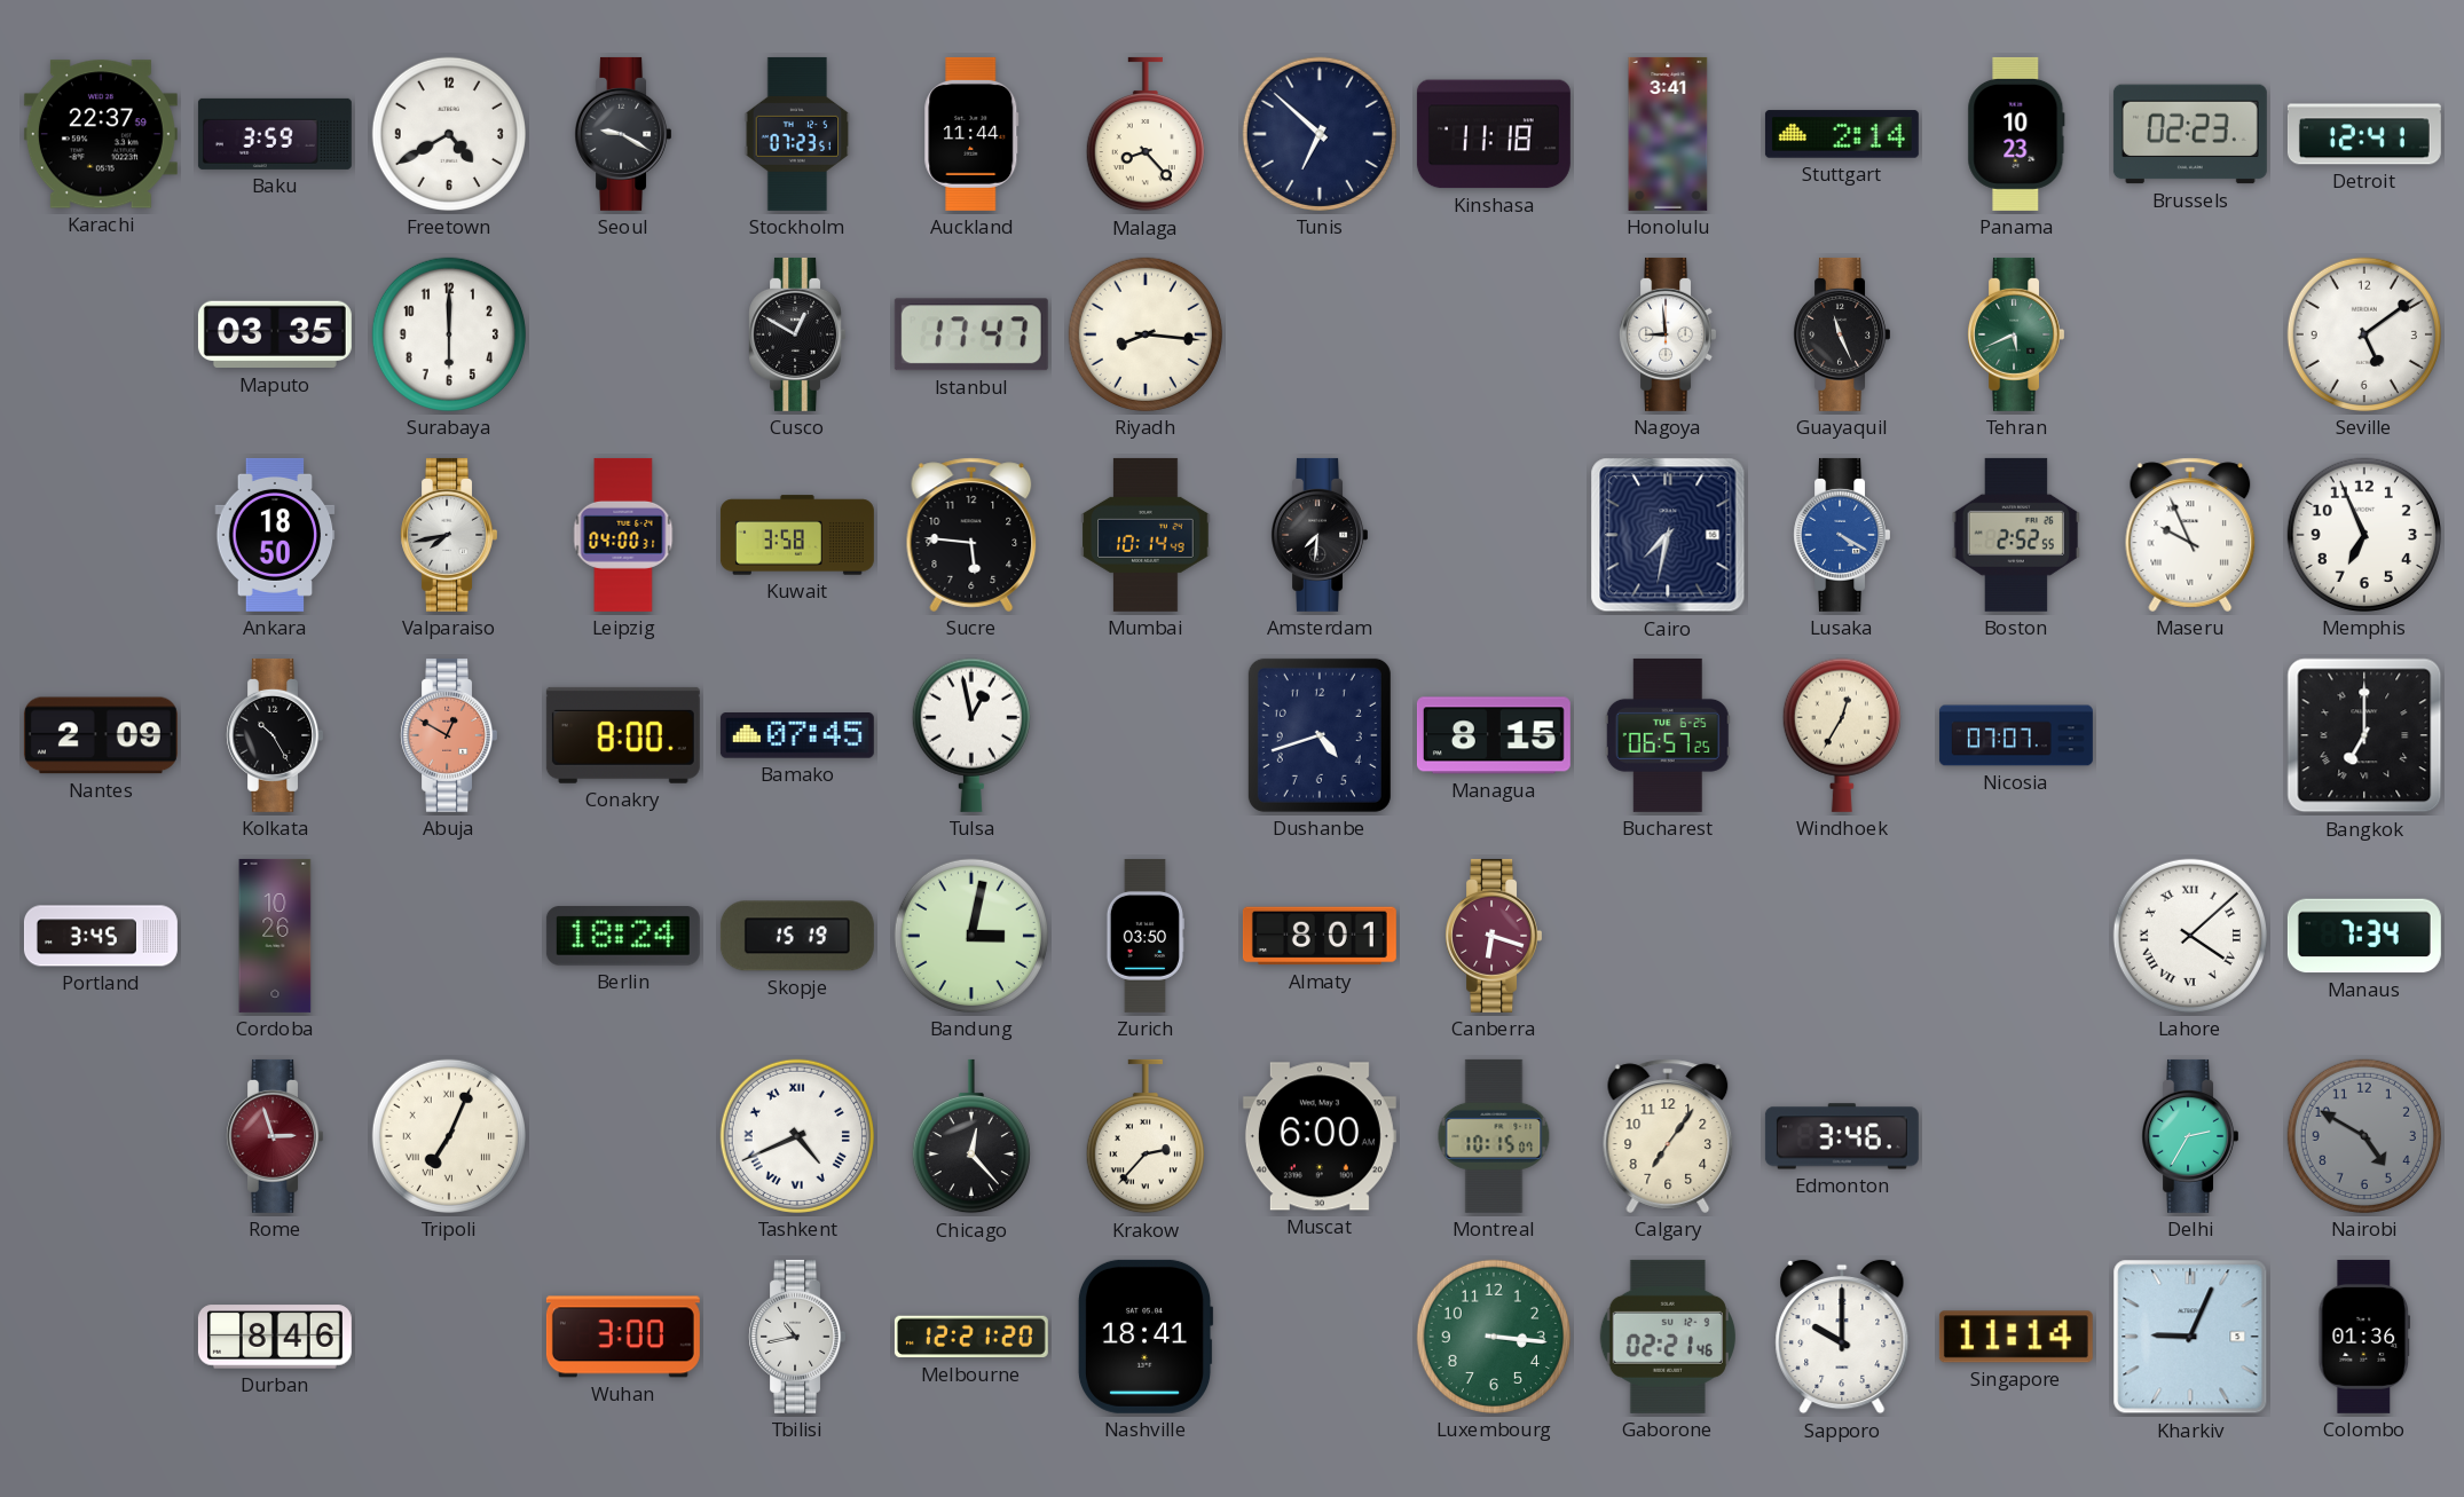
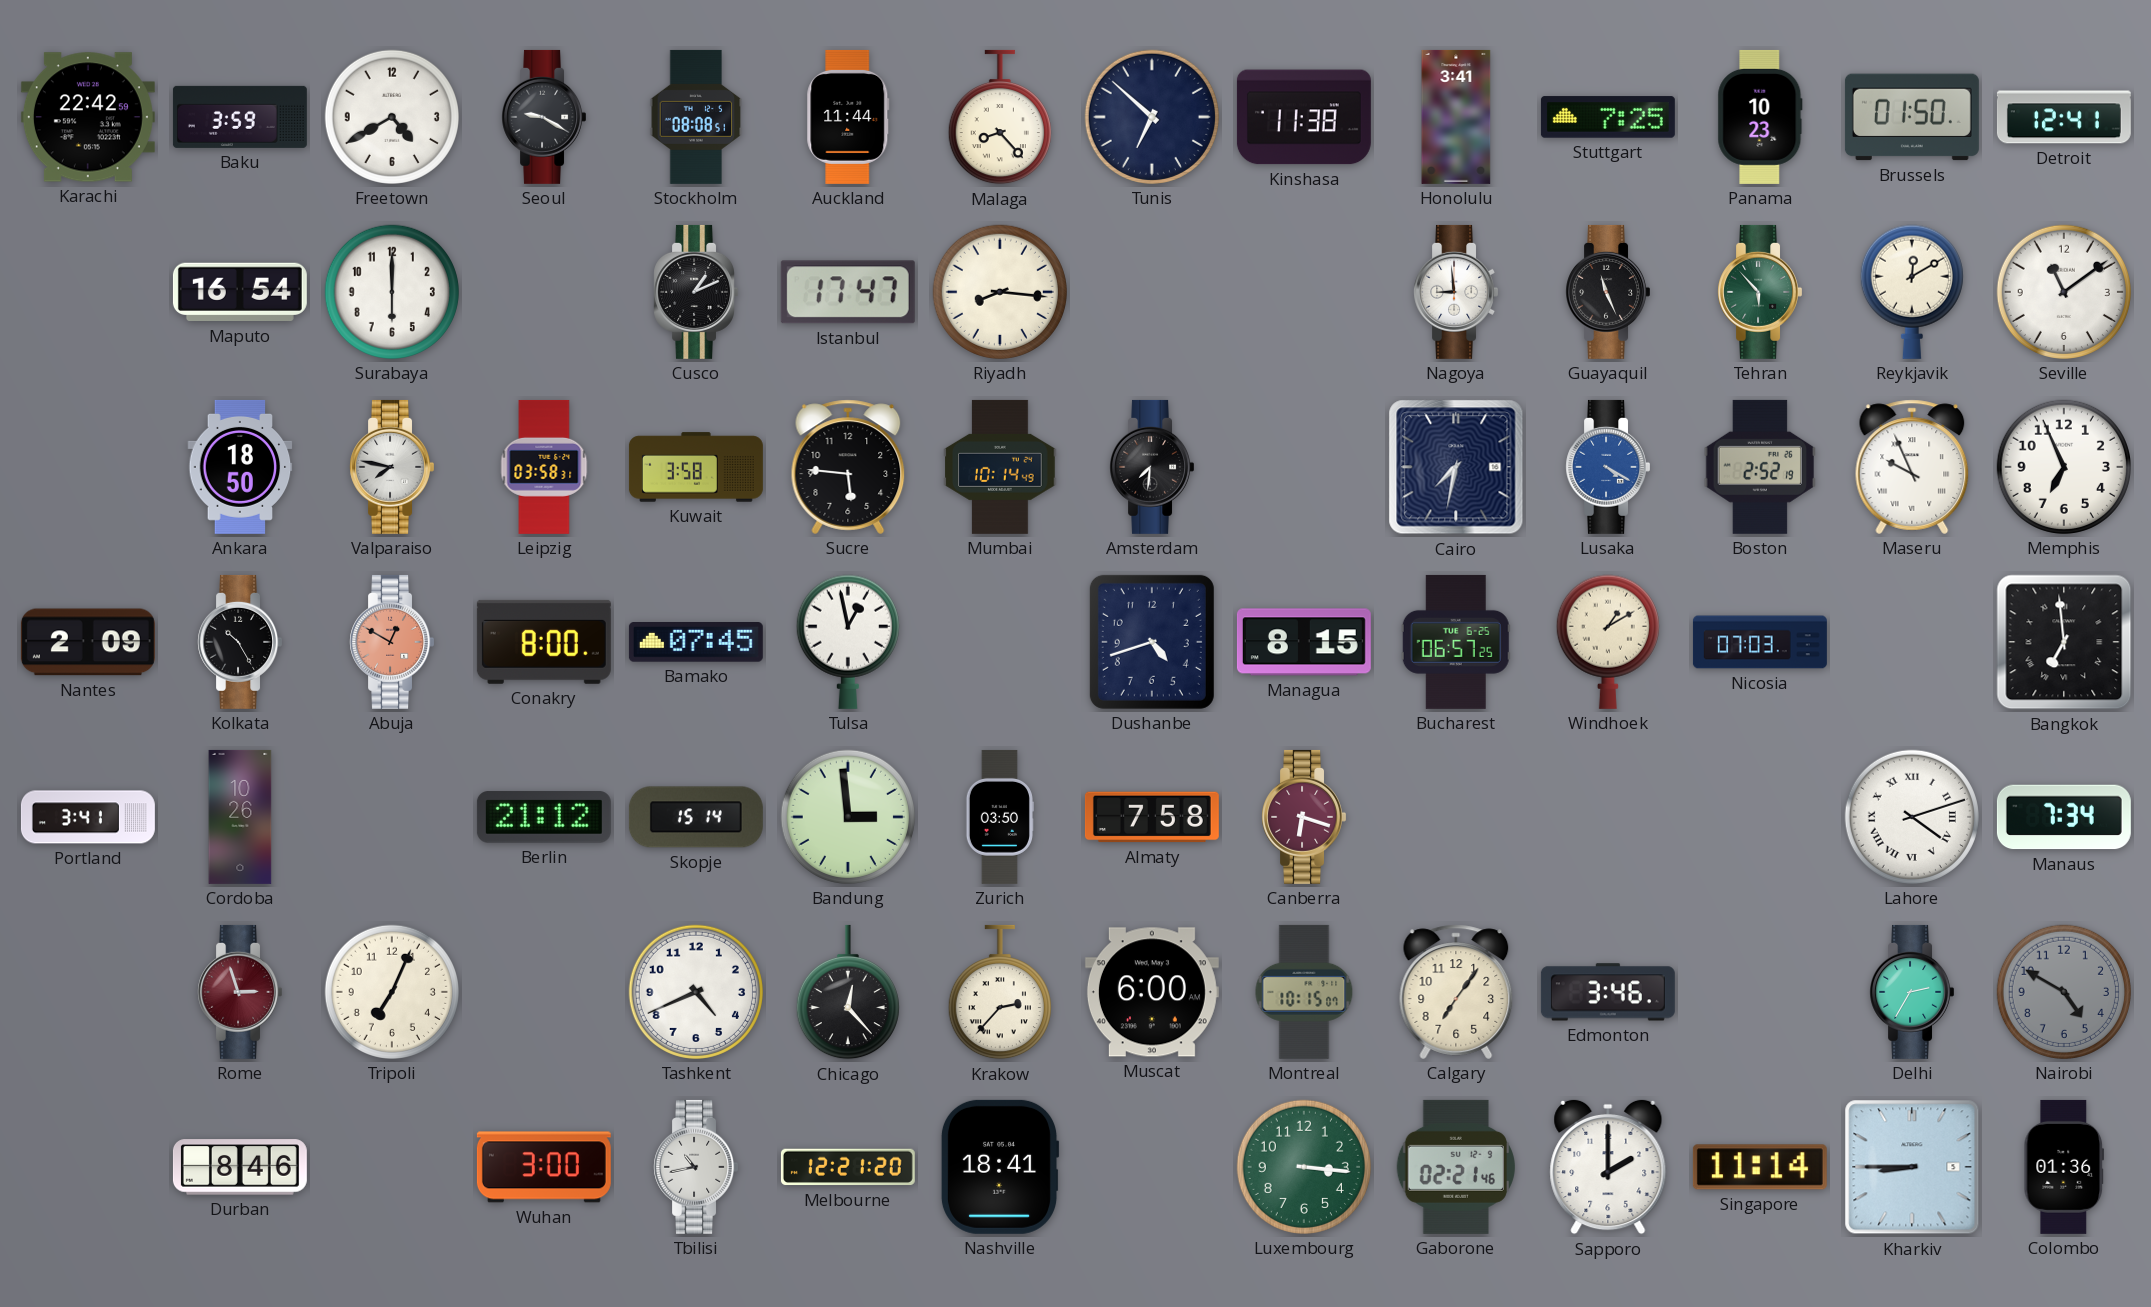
Karachi: 22:37 -> 22:42 (88, 117)
Stockholm: 07:23 -> 08:08 (696, 117)
Kinshasa: 11:18 -> 11:38 (1304, 117)
Stuttgart: 2:14 -> 7:25 (1608, 117)
Brussels: 02:23 -> 01:50 (1912, 117)
Maputo: 03:35 -> 16:54 (240, 292)
Cusco: 12:50 -> 1:11 (695, 292)
Tehran: 5:41 -> 5:53 (1759, 292)
Reykjavik: none -> 12:10 (1912, 292)
Seville: 5:09 -> 11:09 (2064, 292)
Valparaiso: 7:43 -> 7:47 (391, 467)
Leipzig: 04:00 -> 03:58 (544, 467)
Boston: 2:52:55 -> 2:52:19 (1760, 467)
Windhoek: 12:35 -> 1:10 (1608, 642)
Nicosia: 07:07 -> 07:03 (1760, 642)
Bangkok: 7:00 -> 6:59 (2064, 642)
Portland: 3:45 -> 3:41 (88, 817)
Berlin: 18:24 -> 21:12 (544, 817)
Skopje: 15:19 -> 15:14 (696, 817)
Bandung: 3:02 -> 2:59 (848, 817)
Almaty: 8:01 -> 7:58 (1152, 817)
Lahore: 4:08 -> 4:12 (1912, 817)
Tripoli numerals: Roman -> Arabic (392, 992)
Tashkent numerals: Roman -> Arabic (696, 992)
Sapporo: 10:00 -> 2:00 (1608, 1167)
Kharkiv: 9:04 -> 8:45 (1912, 1167)
